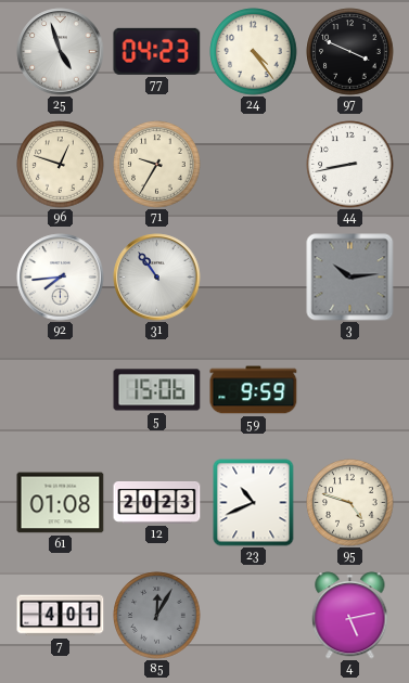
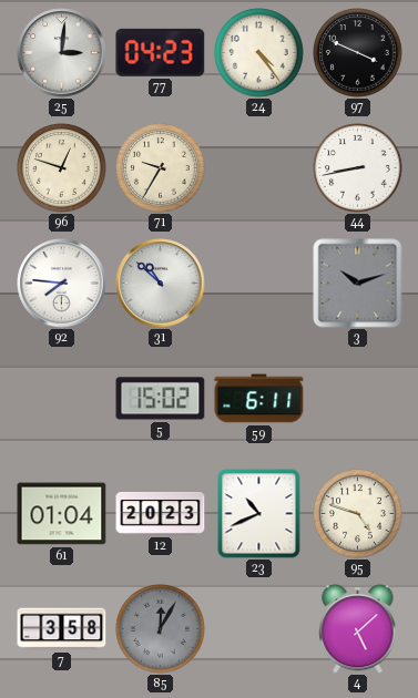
25: 4:57 -> 3:01 (62, 53)
92: 7:44 -> 7:46 (62, 284)
31: 10:54 -> 10:52 (161, 284)
3: 10:14 -> 10:12 (358, 284)
5: 15:06 -> 15:02 (161, 399)
59: 9:59 -> 6:11 (259, 399)
61: 01:08 -> 01:04 (62, 514)
7: 4:01 -> 3:58 (62, 629)
4: 5:13 -> 5:08 (358, 629)
